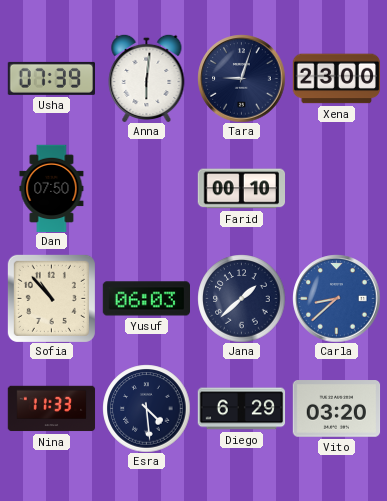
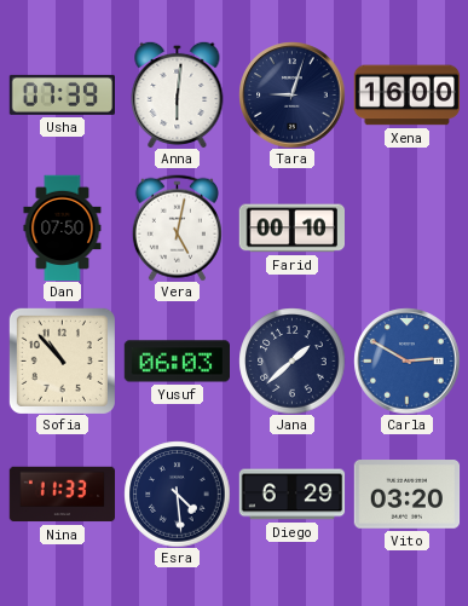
Xena: 23:00 -> 16:00 (406, 96)
Vera: none -> 5:02 (177, 227)
Carla: 8:38 -> 2:50 (406, 360)
